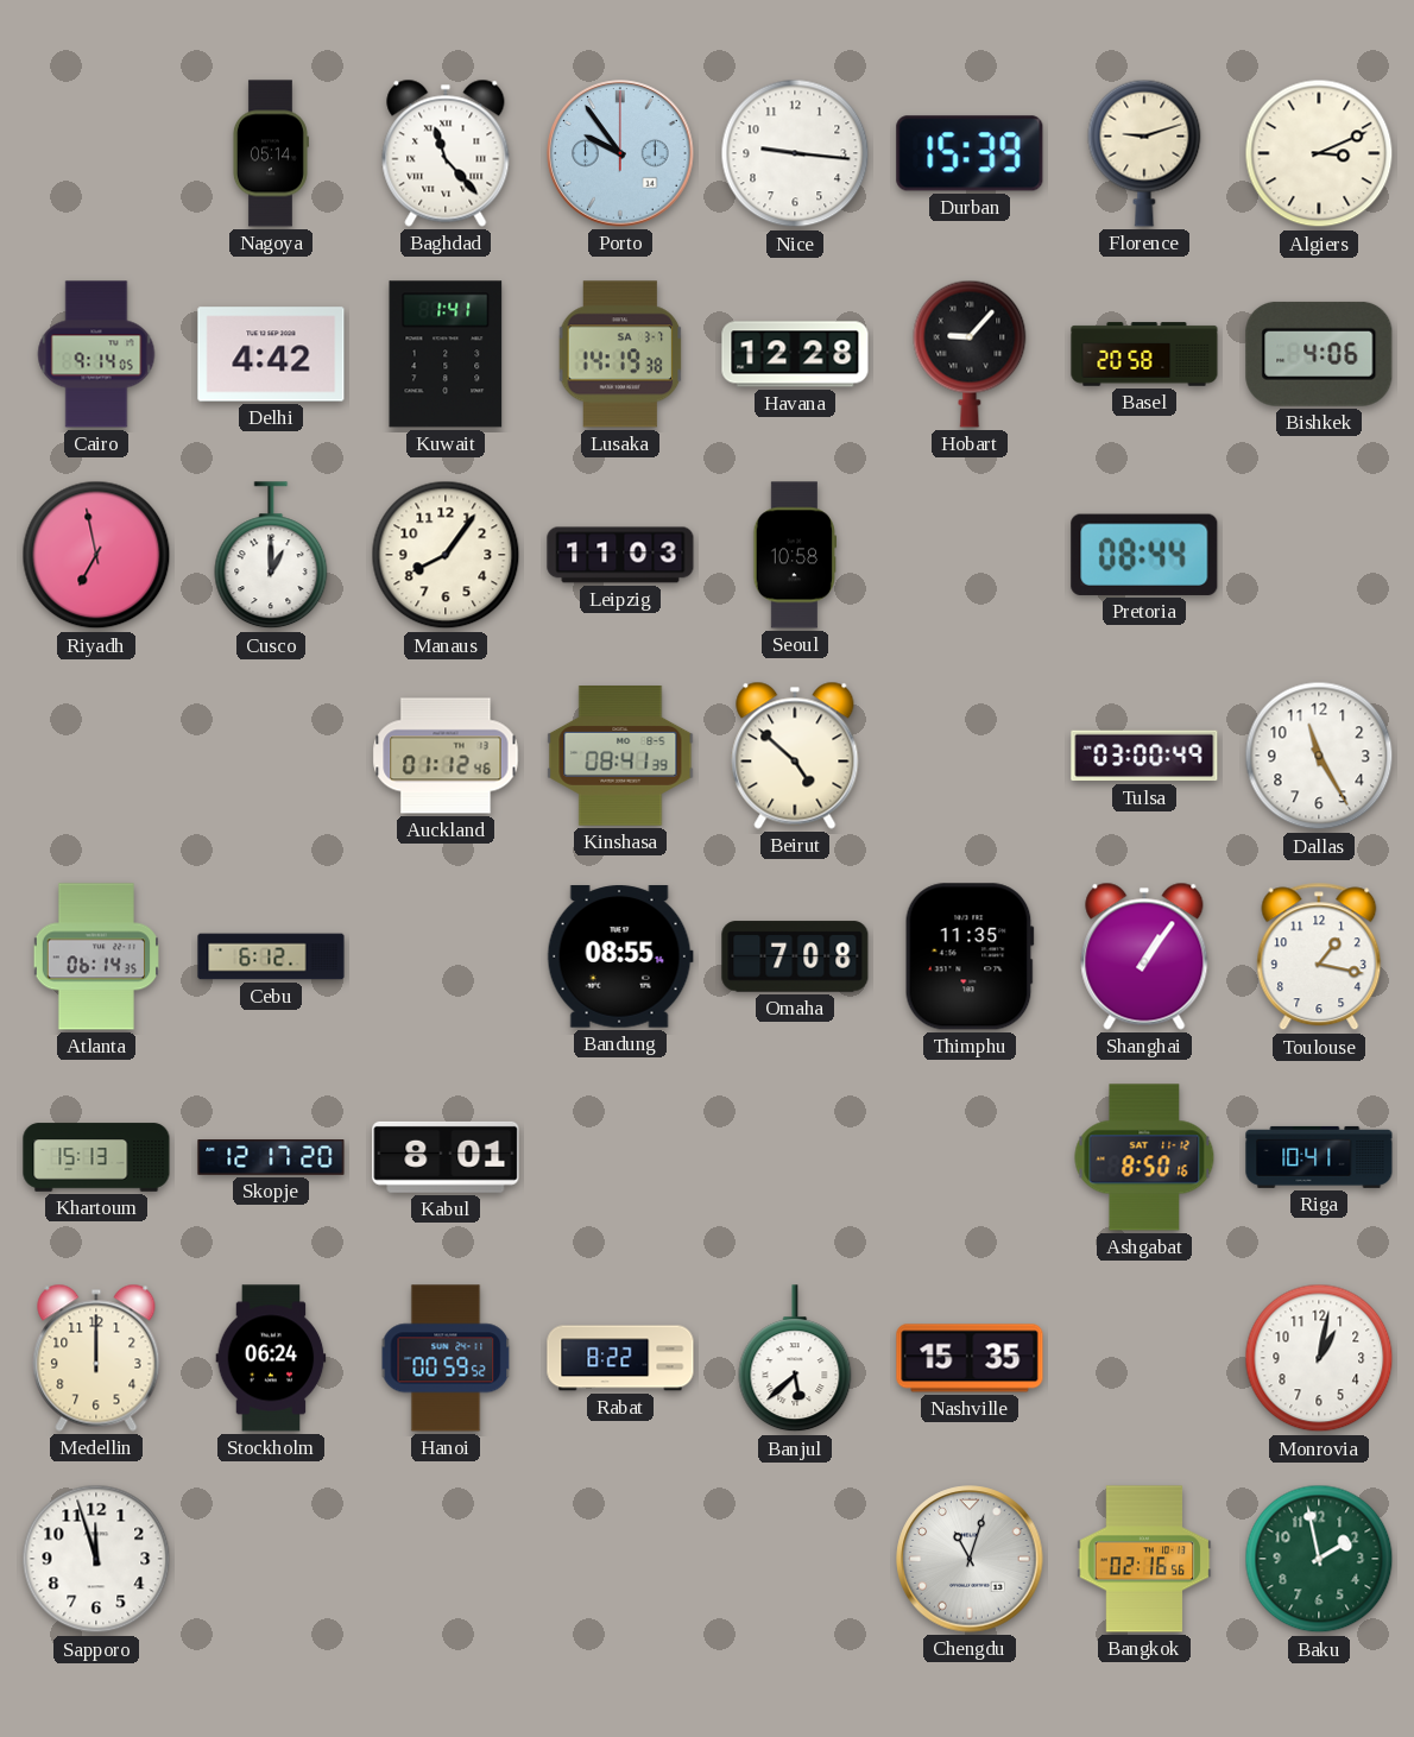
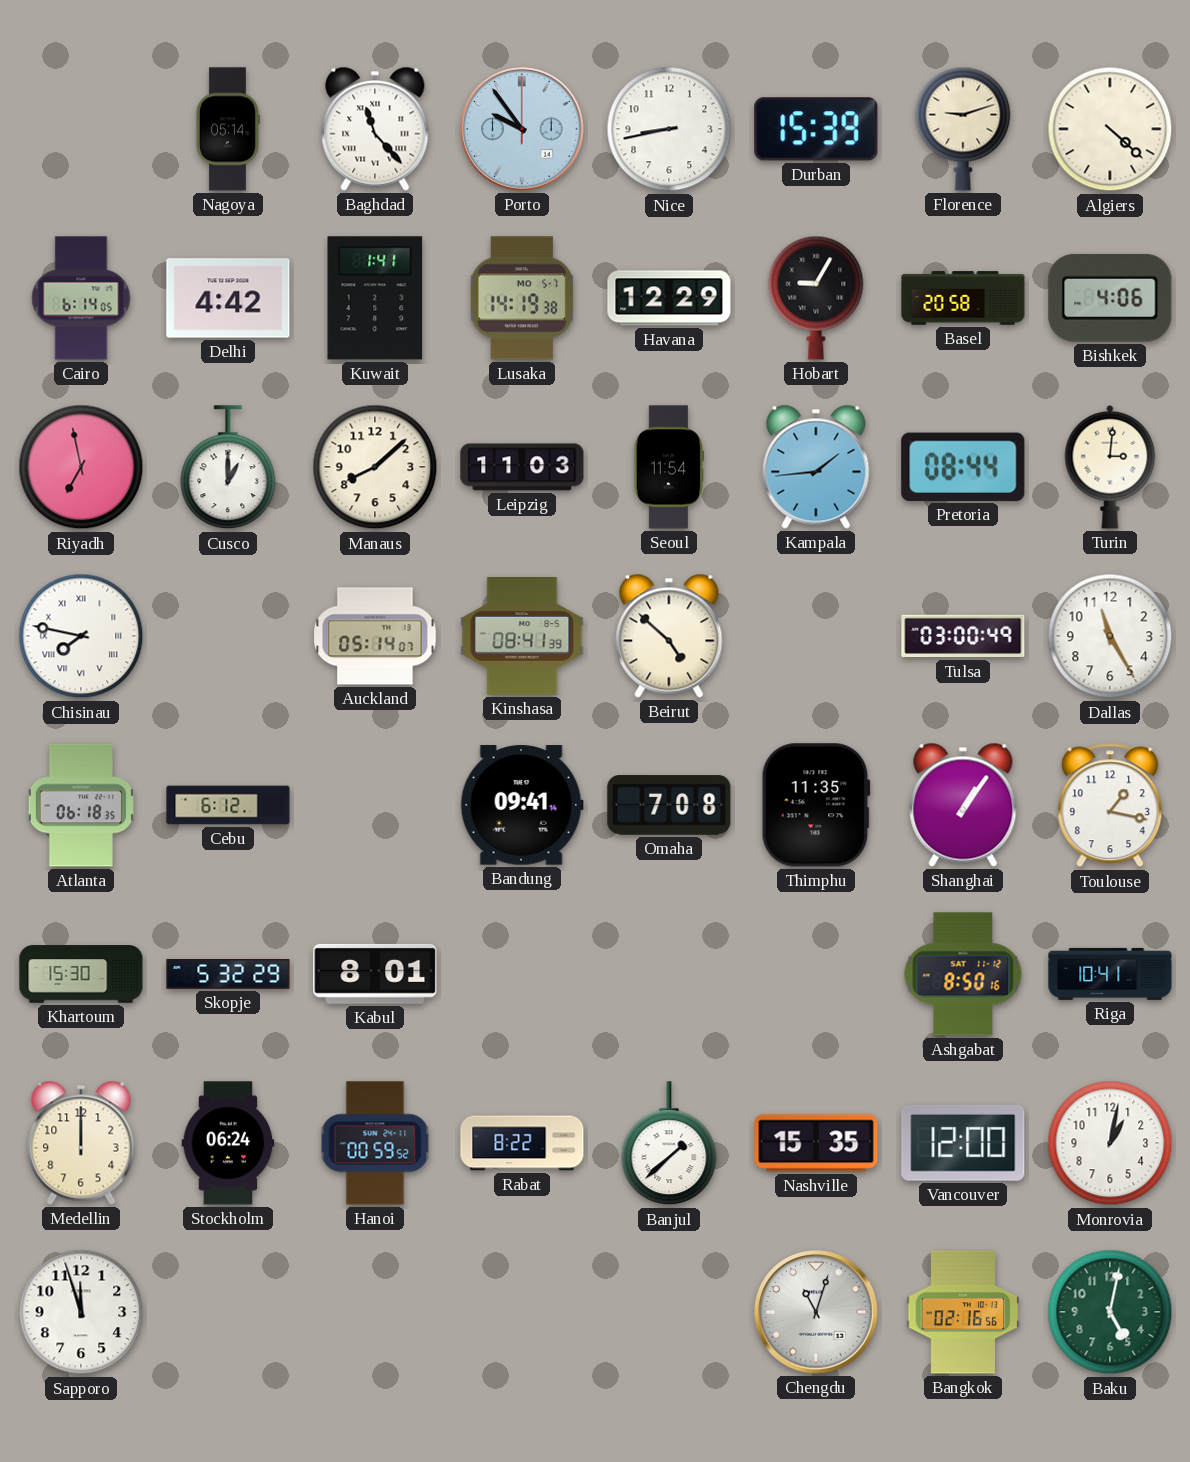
Nice: 9:16 -> 8:43 (669, 129)
Algiers: 3:11 -> 4:22 (1110, 129)
Cairo: 9:14 -> 6:14 (81, 298)
Lusaka date: SA 3-7 -> MO 5-7 (522, 298)
Havana: 12:28 -> 12:29 (669, 298)
Hobart: 9:07 -> 9:05 (816, 298)
Manaus: 8:06 -> 8:08 (375, 467)
Seoul: 10:58 -> 11:54 (668, 467)
Kampala: none -> 1:44 (816, 467)
Turin: none -> 3:01 (1110, 467)
Chisinau: none -> 7:47 (81, 636)
Auckland: 01:12 -> 05:14 (375, 636)
Atlanta: 06:14 -> 06:18 (81, 805)
Bandung: 08:55 -> 09:41 (522, 805)
Khartoum: 15:13 -> 15:30 (81, 974)
Skopje: 12:17 -> 5:32 (228, 975)
Banjul: 5:38 -> 1:38 (669, 1144)
Vancouver: none -> 12:00 (963, 1143)
Baku: 1:58 -> 5:02 (1110, 1312)
